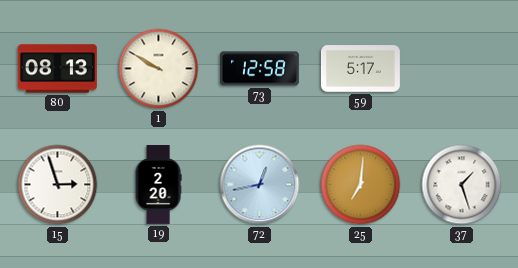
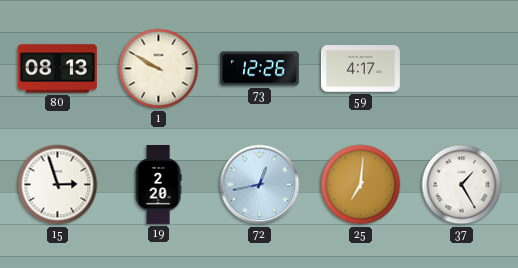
73: 12:58 -> 12:26 (259, 69)
59: 5:17 -> 4:17 (360, 69)
37: 1:27 -> 1:25 (462, 185)
